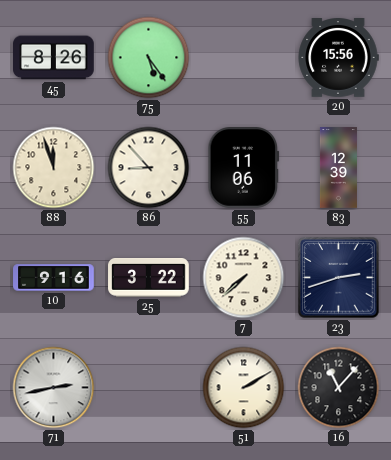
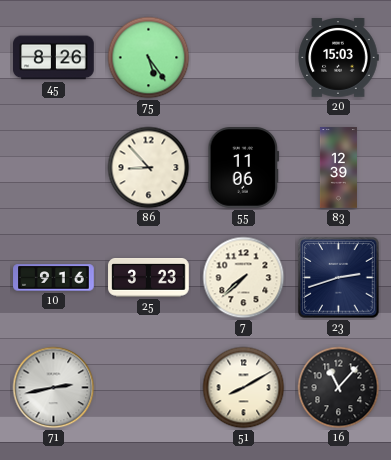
20: 15:56 -> 15:03 (338, 58)
88: 11:57 -> none (54, 168)
25: 3:22 -> 3:23 (149, 278)
51: 2:10 -> 8:10 (244, 388)
